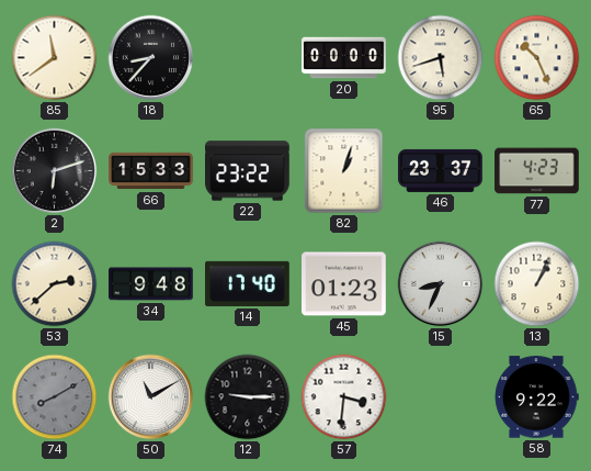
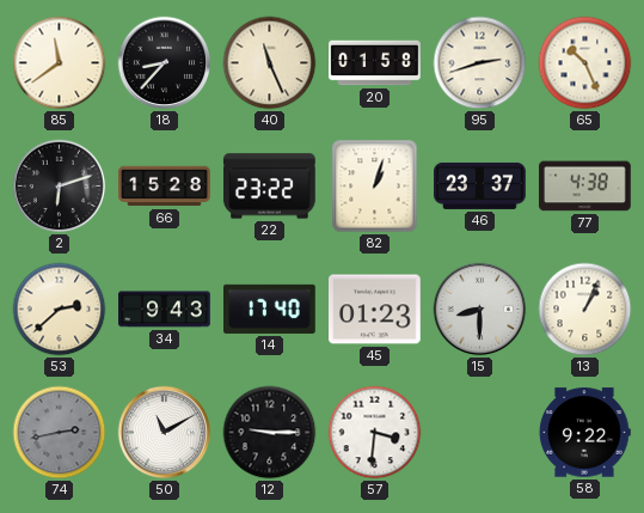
40: none -> 11:26 (270, 63)
20: 00:00 -> 01:58 (375, 63)
95: 5:42 -> 2:42 (480, 63)
66: 15:33 -> 15:28 (165, 187)
77: 4:23 -> 4:38 (585, 187)
34: 9:48 -> 9:43 (165, 310)
15: 8:34 -> 8:30 (480, 310)
74: 8:10 -> 2:43 (60, 433)
